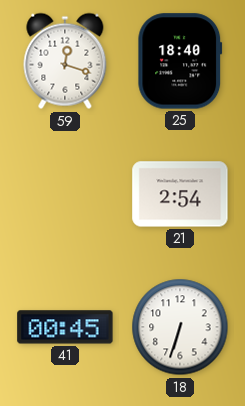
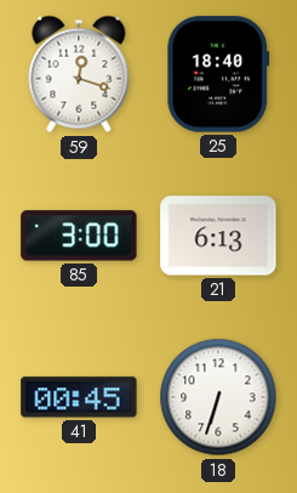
85: none -> 3:00 (79, 236)
21: 2:54 -> 6:13 (218, 236)
